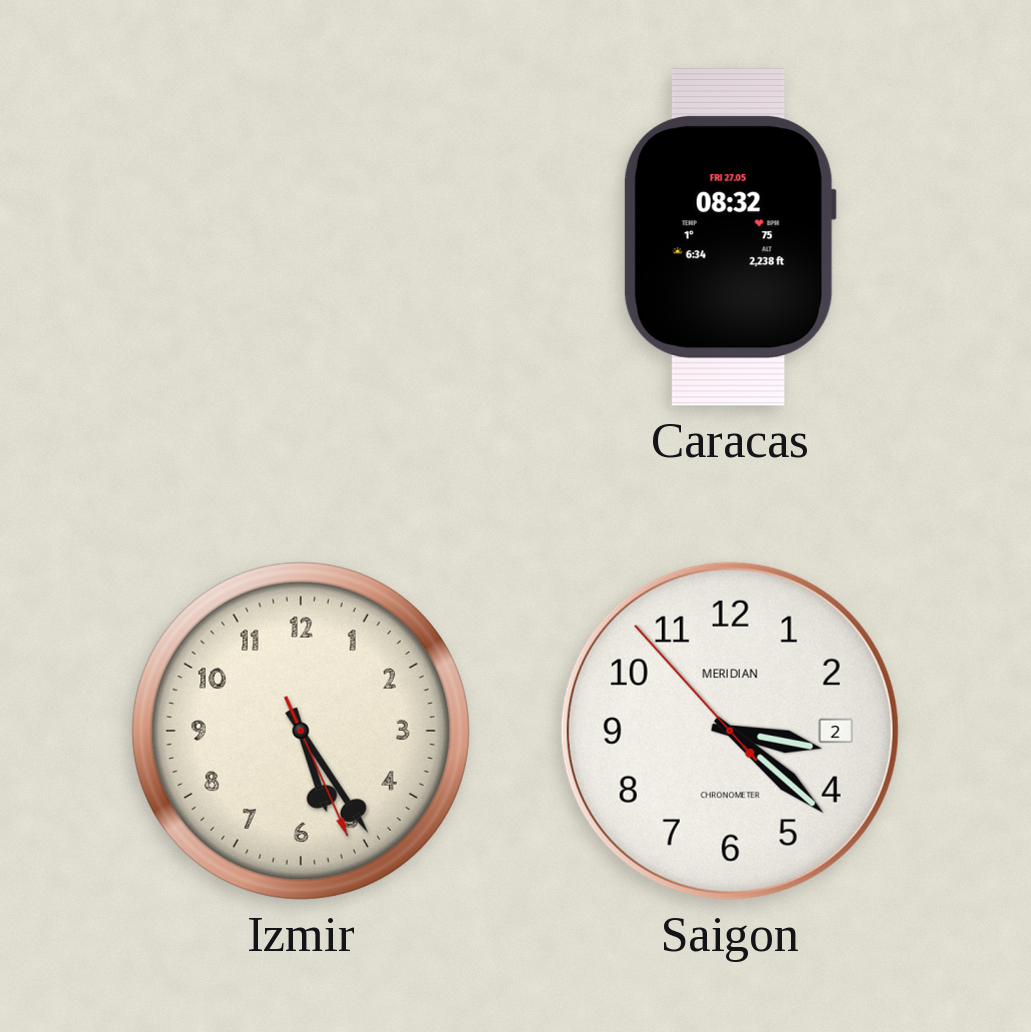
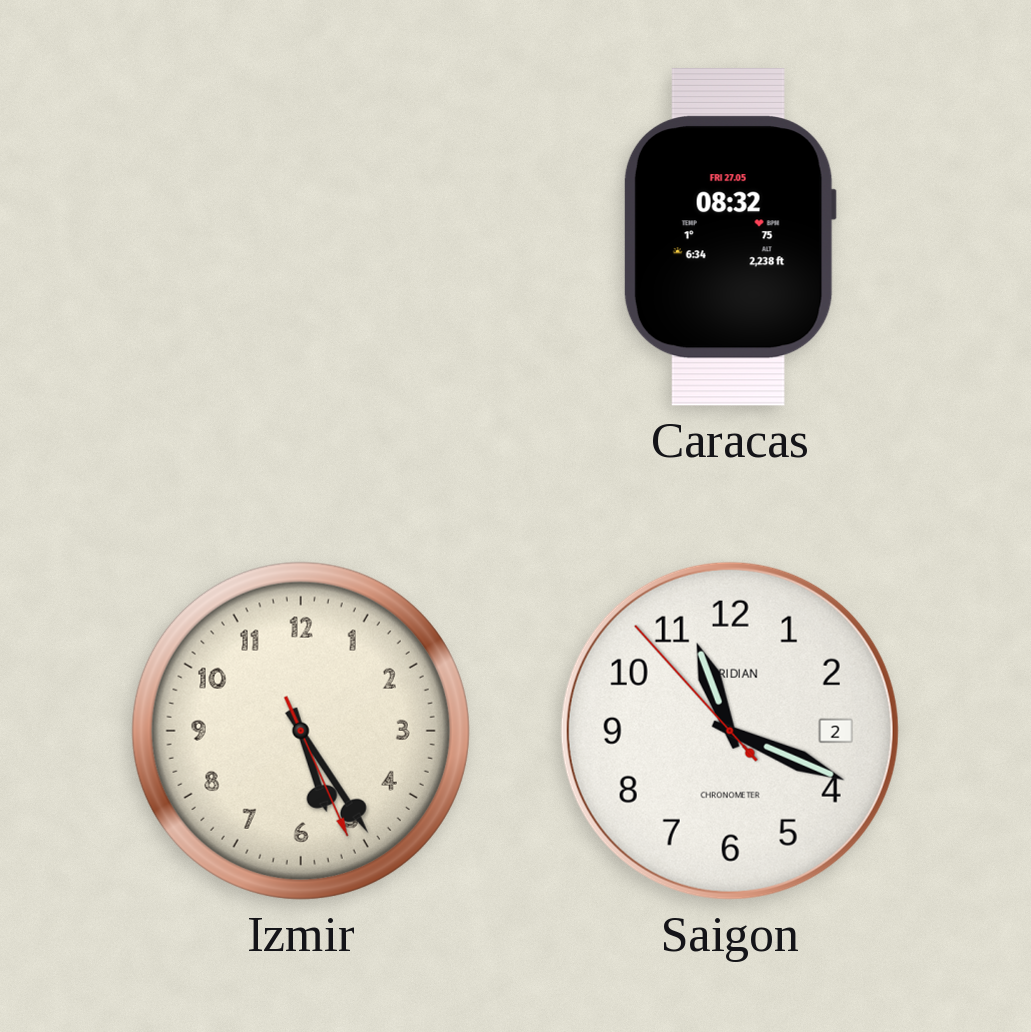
Saigon: 3:21 -> 11:18 (730, 731)
